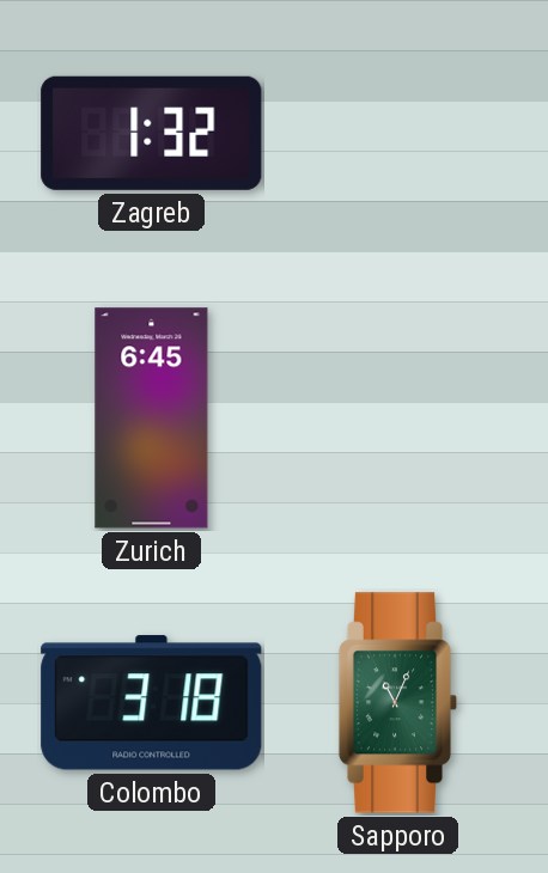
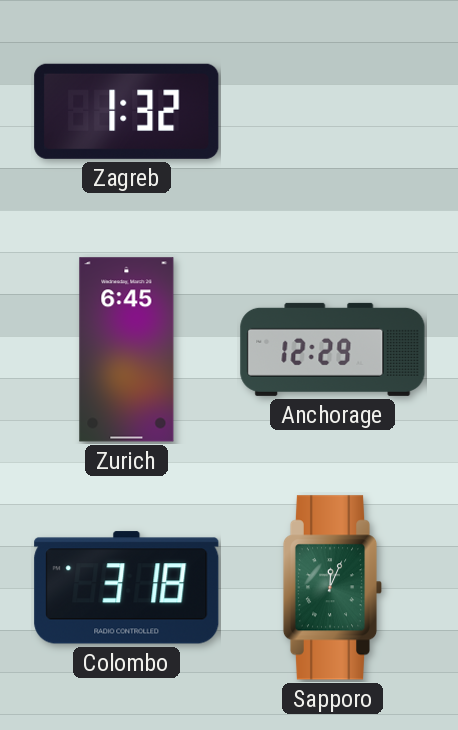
Anchorage: none -> 12:29 (333, 349)
Sapporo: 11:04 -> 12:04 (333, 588)
